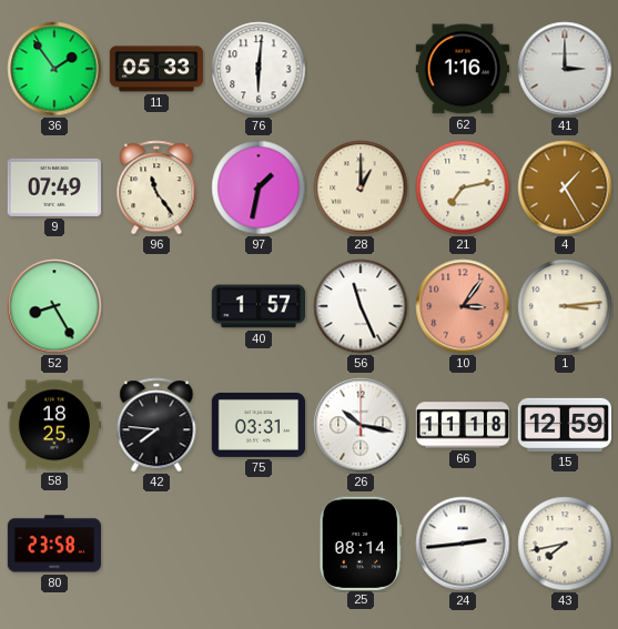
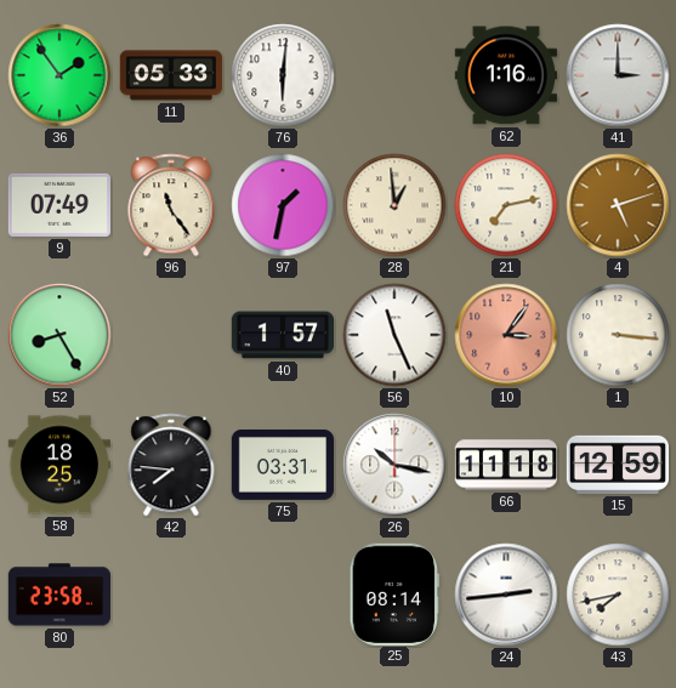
28: 1:00 -> 12:59 (394, 205)
4: 1:25 -> 5:12 (618, 205)
1: 3:14 -> 3:16 (618, 335)
